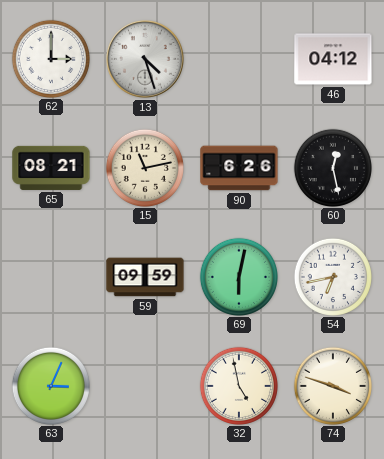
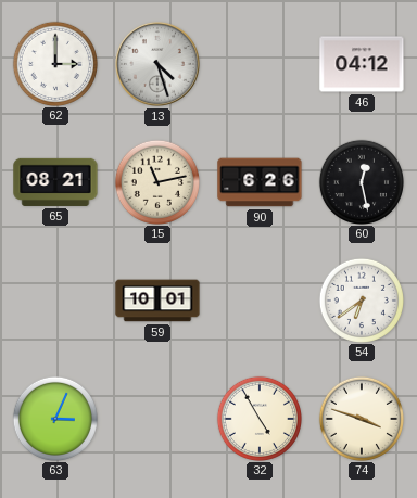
59: 09:59 -> 10:01 (157, 301)
69: 6:02 -> none (238, 276)
54: 6:43 -> 6:39 (361, 299)
32: 4:58 -> 4:55 (258, 418)
